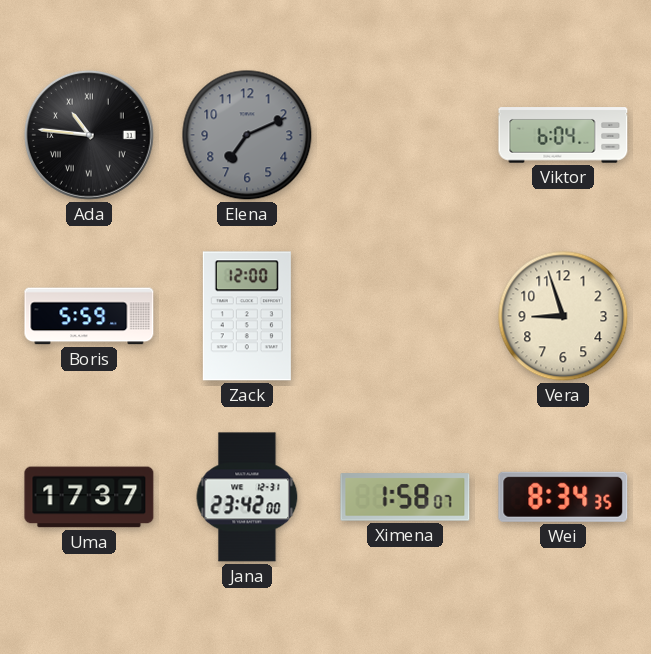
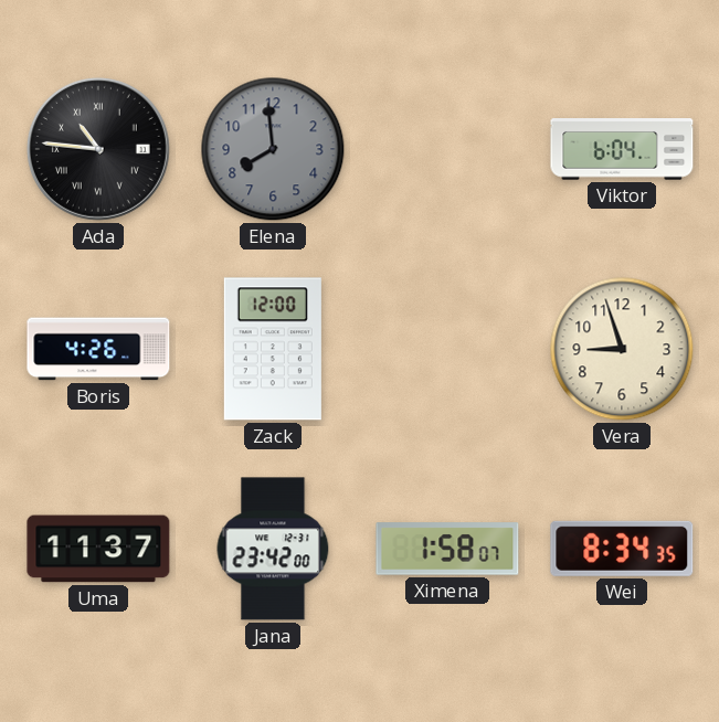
Elena: 7:11 -> 7:59 (273, 149)
Boris: 5:59 -> 4:26 (98, 349)
Uma: 17:37 -> 11:37 (98, 549)
